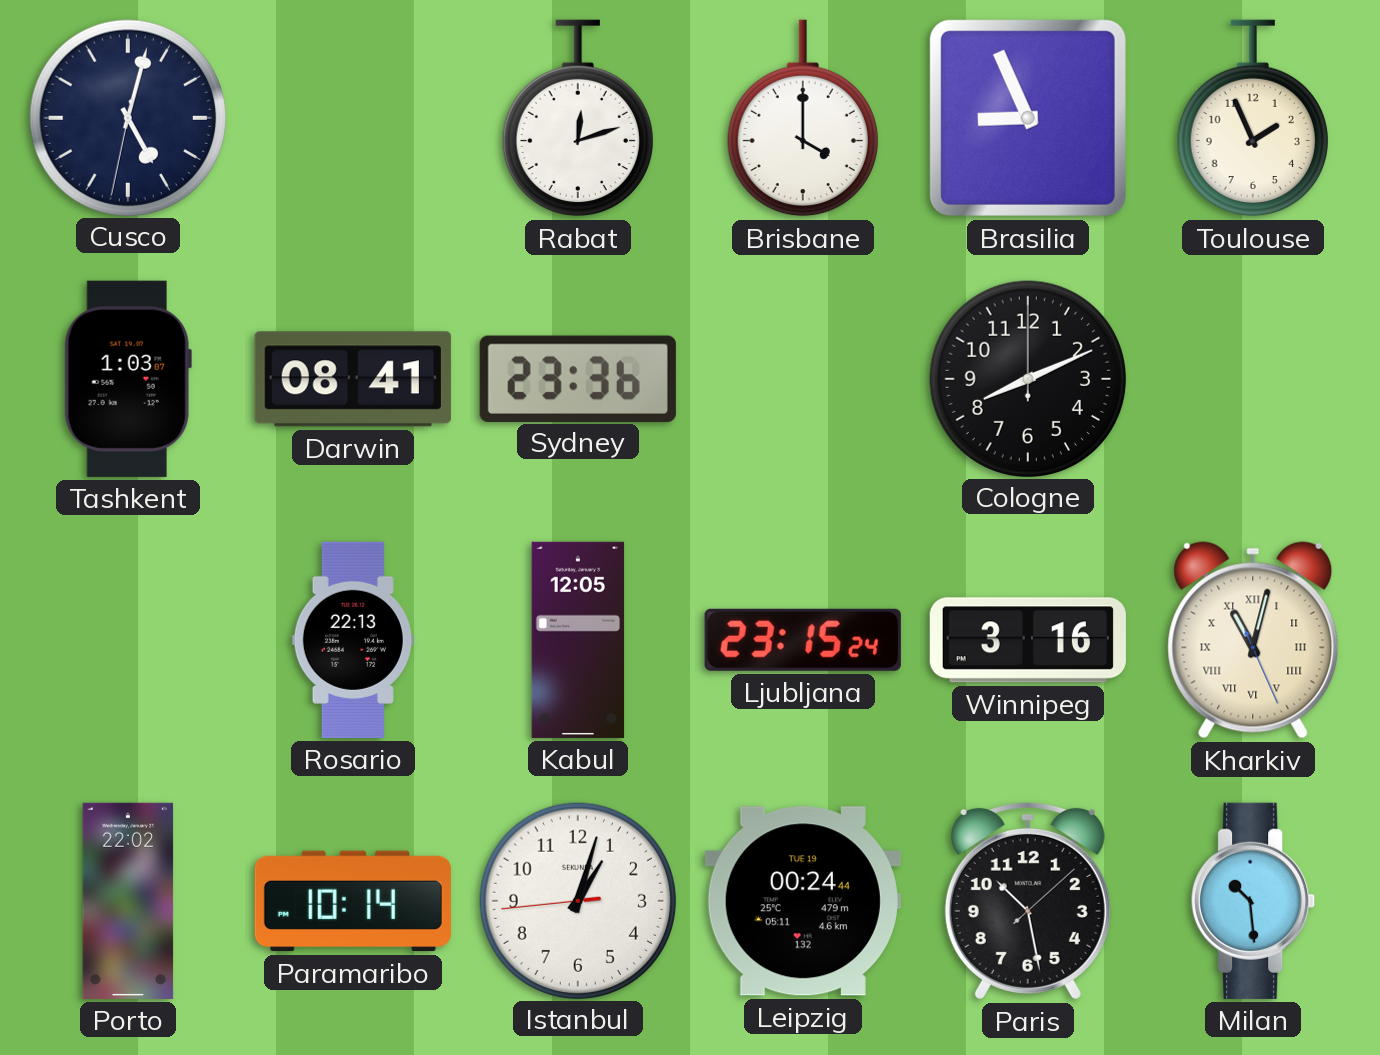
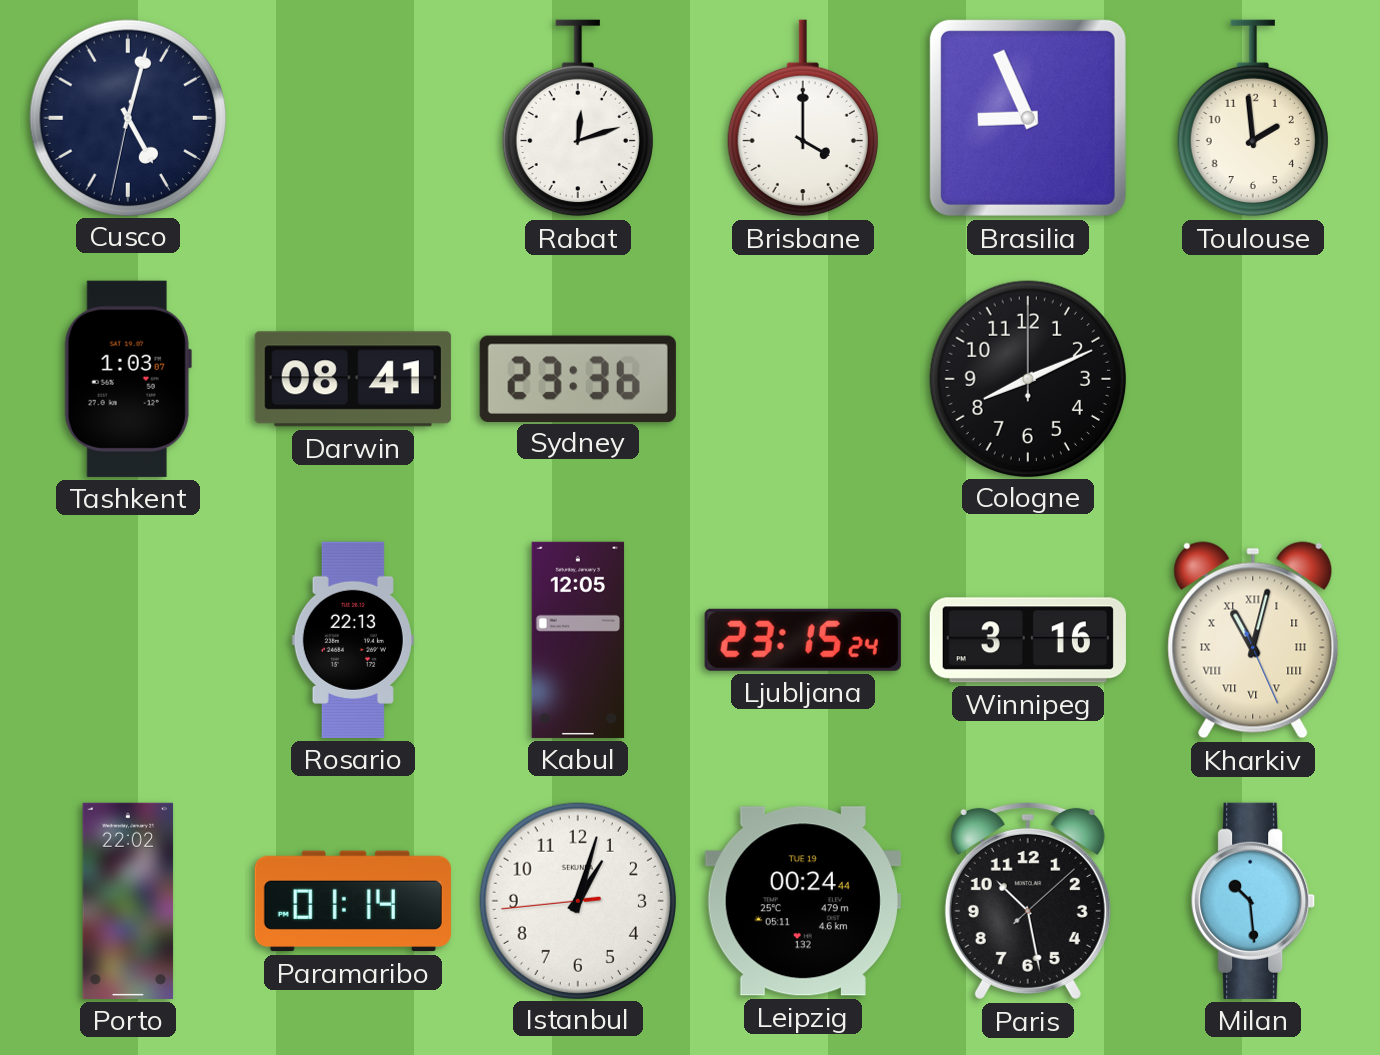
Toulouse: 1:56 -> 1:59 (1253, 118)
Paramaribo: 10:14 -> 01:14 (353, 901)
